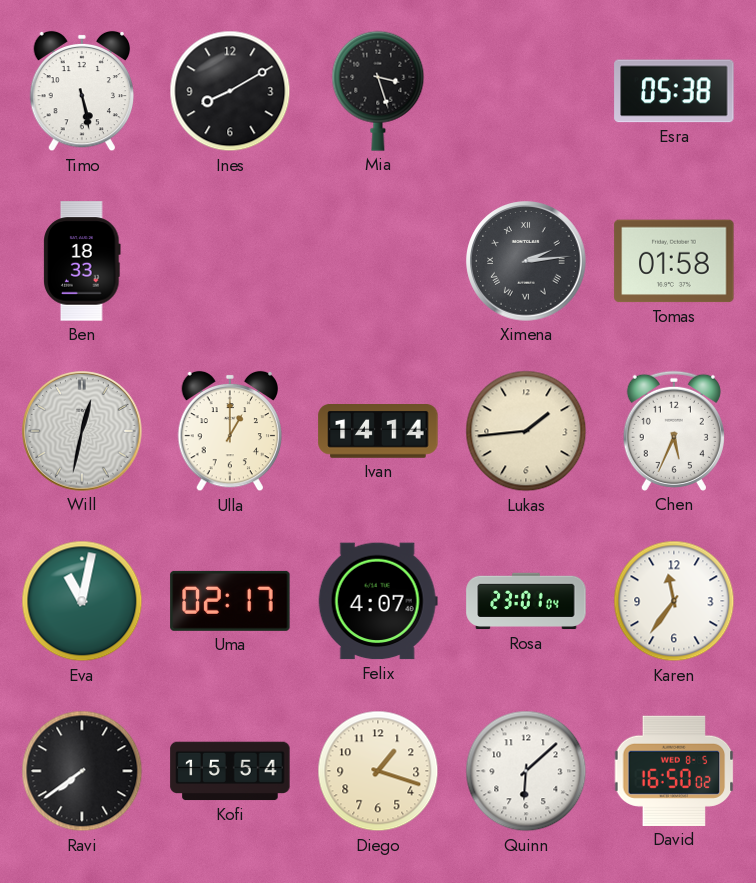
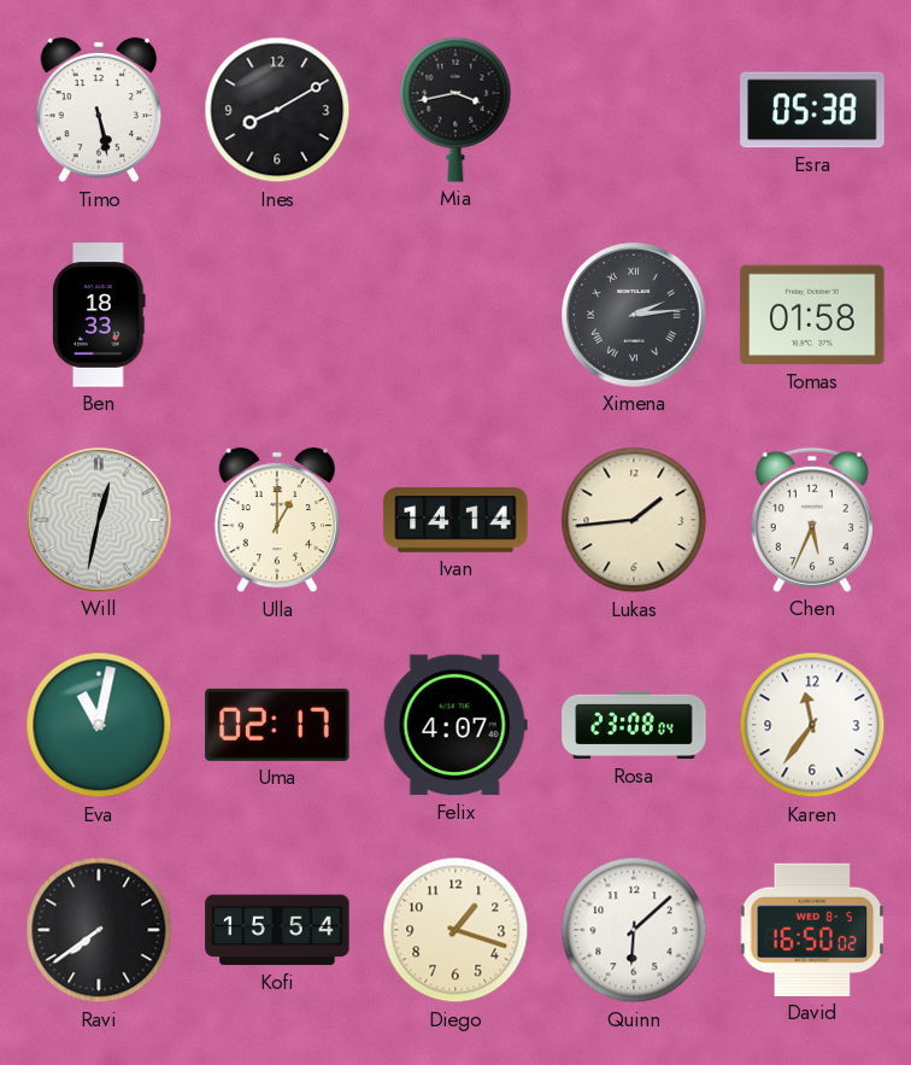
Mia: 3:27 -> 3:43 (456, 110)
Rosa: 23:01 -> 23:08 (634, 725)
